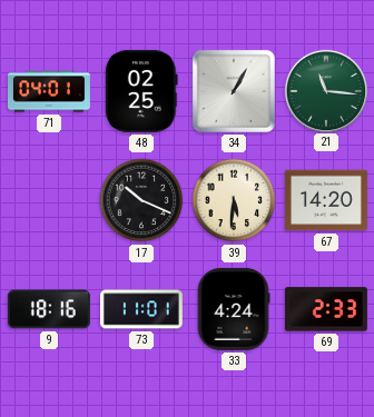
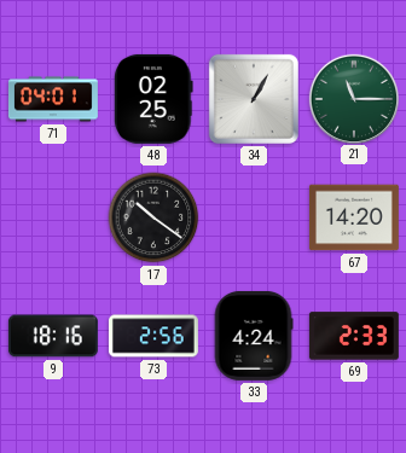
21: 11:16 -> 11:15 (353, 98)
17: 10:19 -> 10:21 (153, 217)
39: 5:31 -> none (234, 200)
73: 11:01 -> 2:56 (153, 336)
